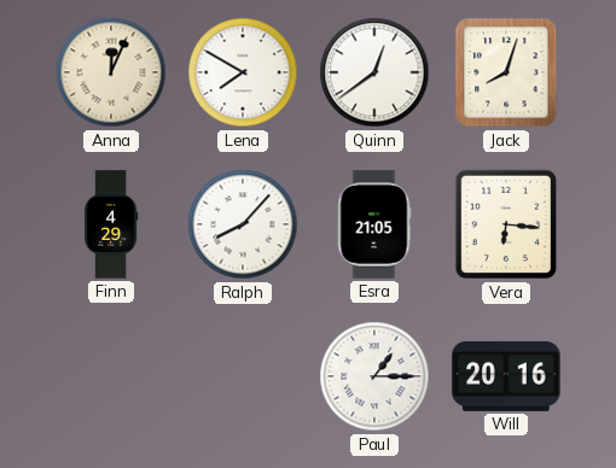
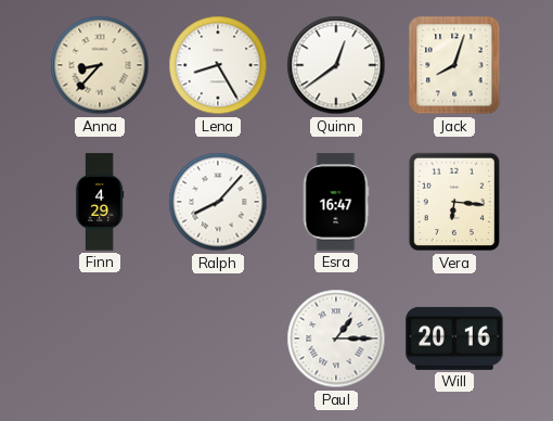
Anna: 12:04 -> 8:37 (100, 65)
Lena: 7:50 -> 8:25 (218, 65)
Esra: 21:05 -> 16:47 (336, 202)
